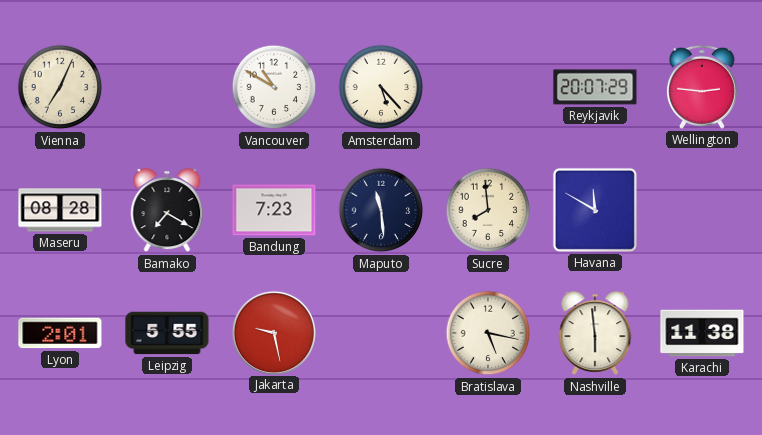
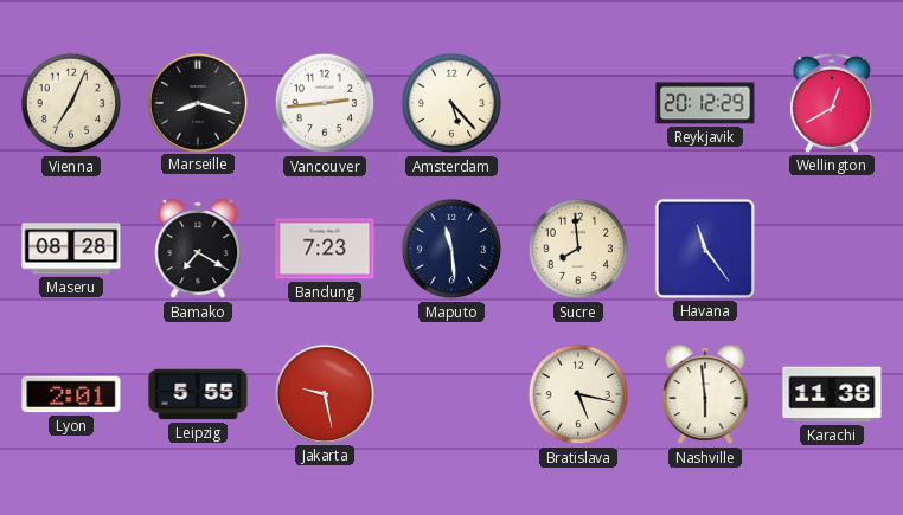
Marseille: none -> 8:18 (197, 102)
Vancouver: 10:50 -> 2:44 (325, 103)
Reykjavik: 20:07 -> 20:12 (705, 103)
Wellington: 2:46 -> 12:40 (832, 103)
Havana: 11:50 -> 11:24 (705, 249)
